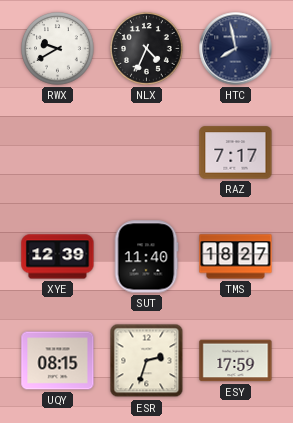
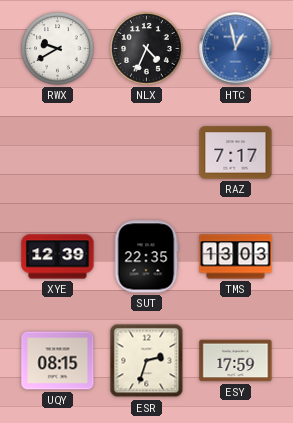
HTC: 7:58 -> 12:58 (236, 49)
HTC dial: navy -> blue (236, 49)
SUT: 11:40 -> 22:35 (146, 257)
TMS: 18:27 -> 13:03 (236, 257)
